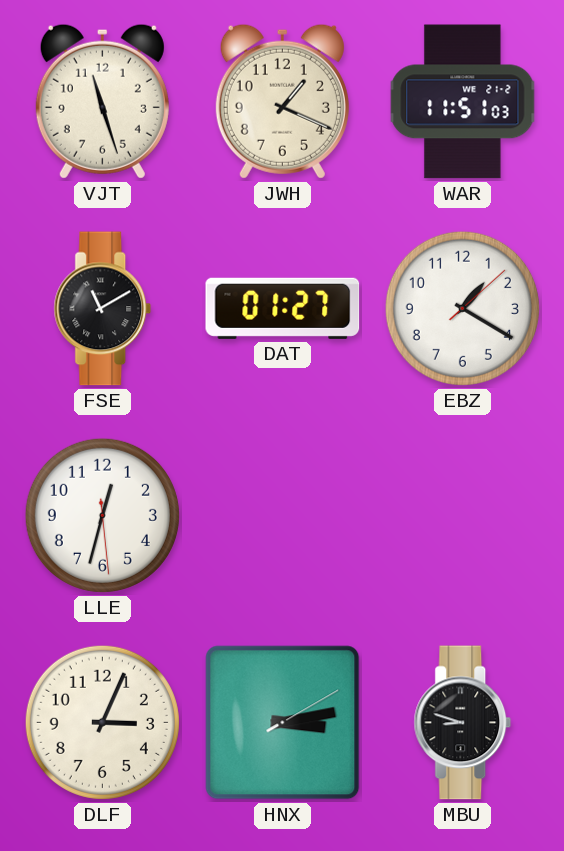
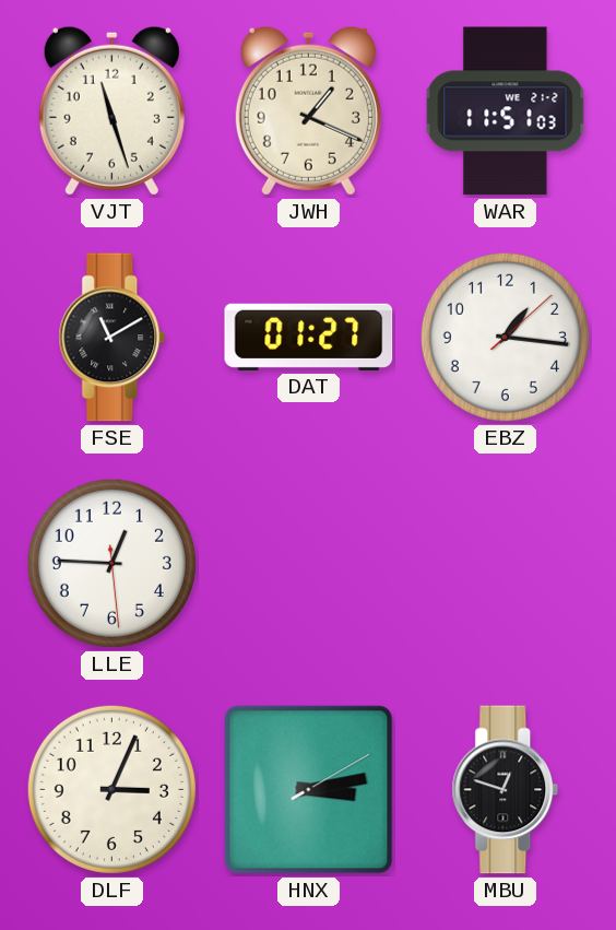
EBZ: 1:20 -> 1:16 (505, 337)
LLE: 12:32 -> 12:45 (111, 563)
MBU: 8:48 -> 12:48 (506, 790)
